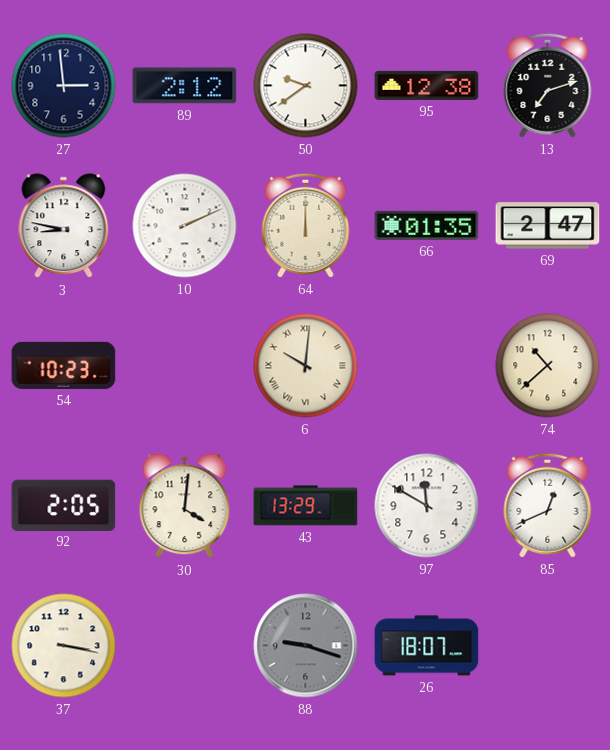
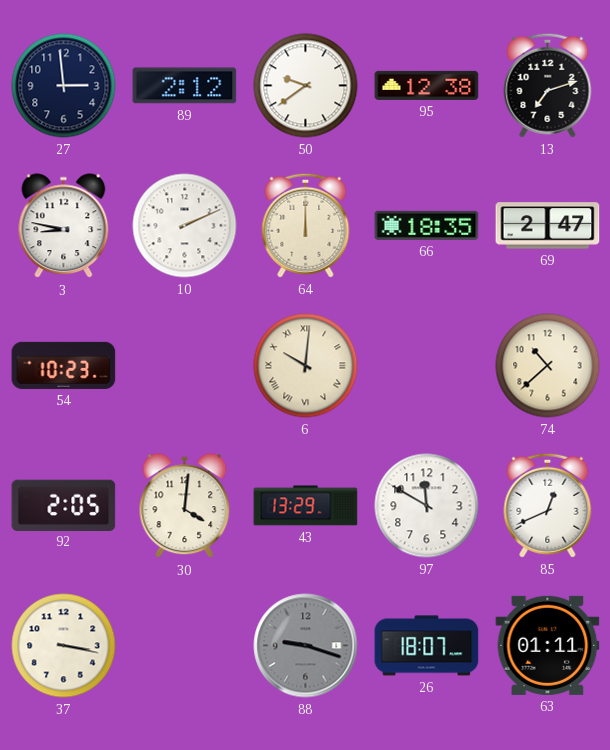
66: 01:35 -> 18:35 (427, 225)
63: none -> 01:11 (548, 645)
